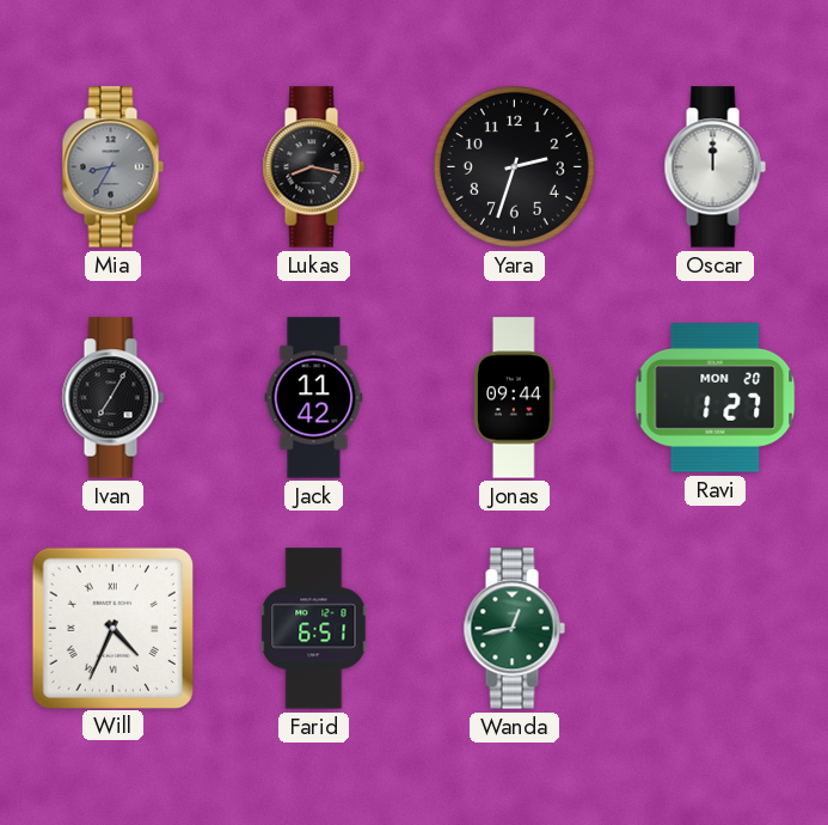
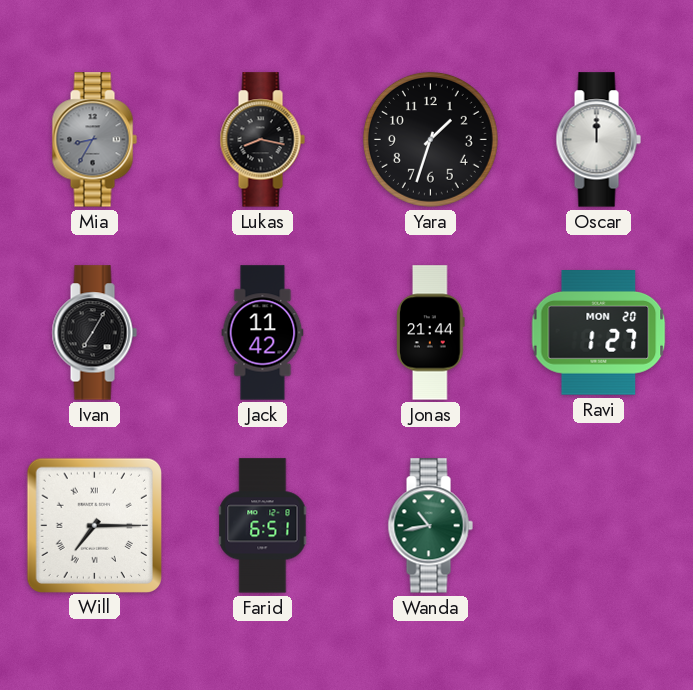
Yara: 2:33 -> 1:33 (430, 139)
Jonas: 09:44 -> 21:44 (431, 333)
Will: 4:34 -> 7:15 (94, 525)
Wanda: 12:43 -> 10:43 (430, 526)
